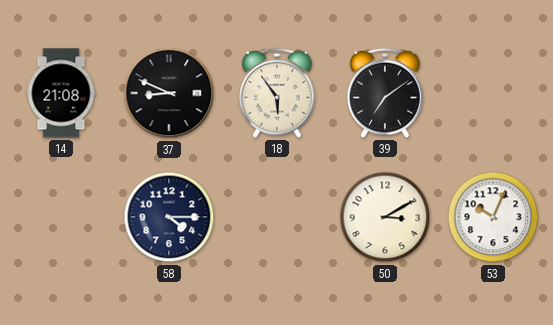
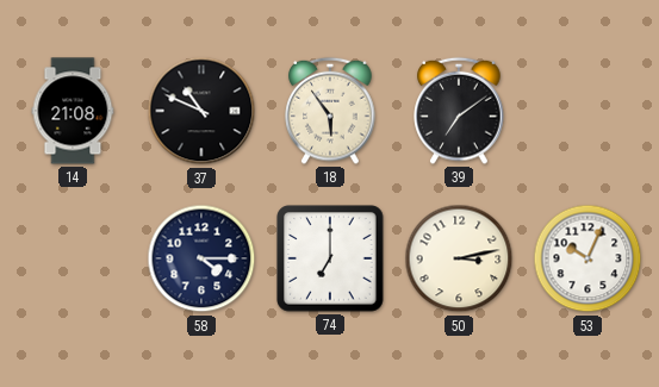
37: 8:49 -> 10:49 (201, 111)
74: none -> 7:00 (330, 258)
50: 3:10 -> 3:13 (459, 258)
